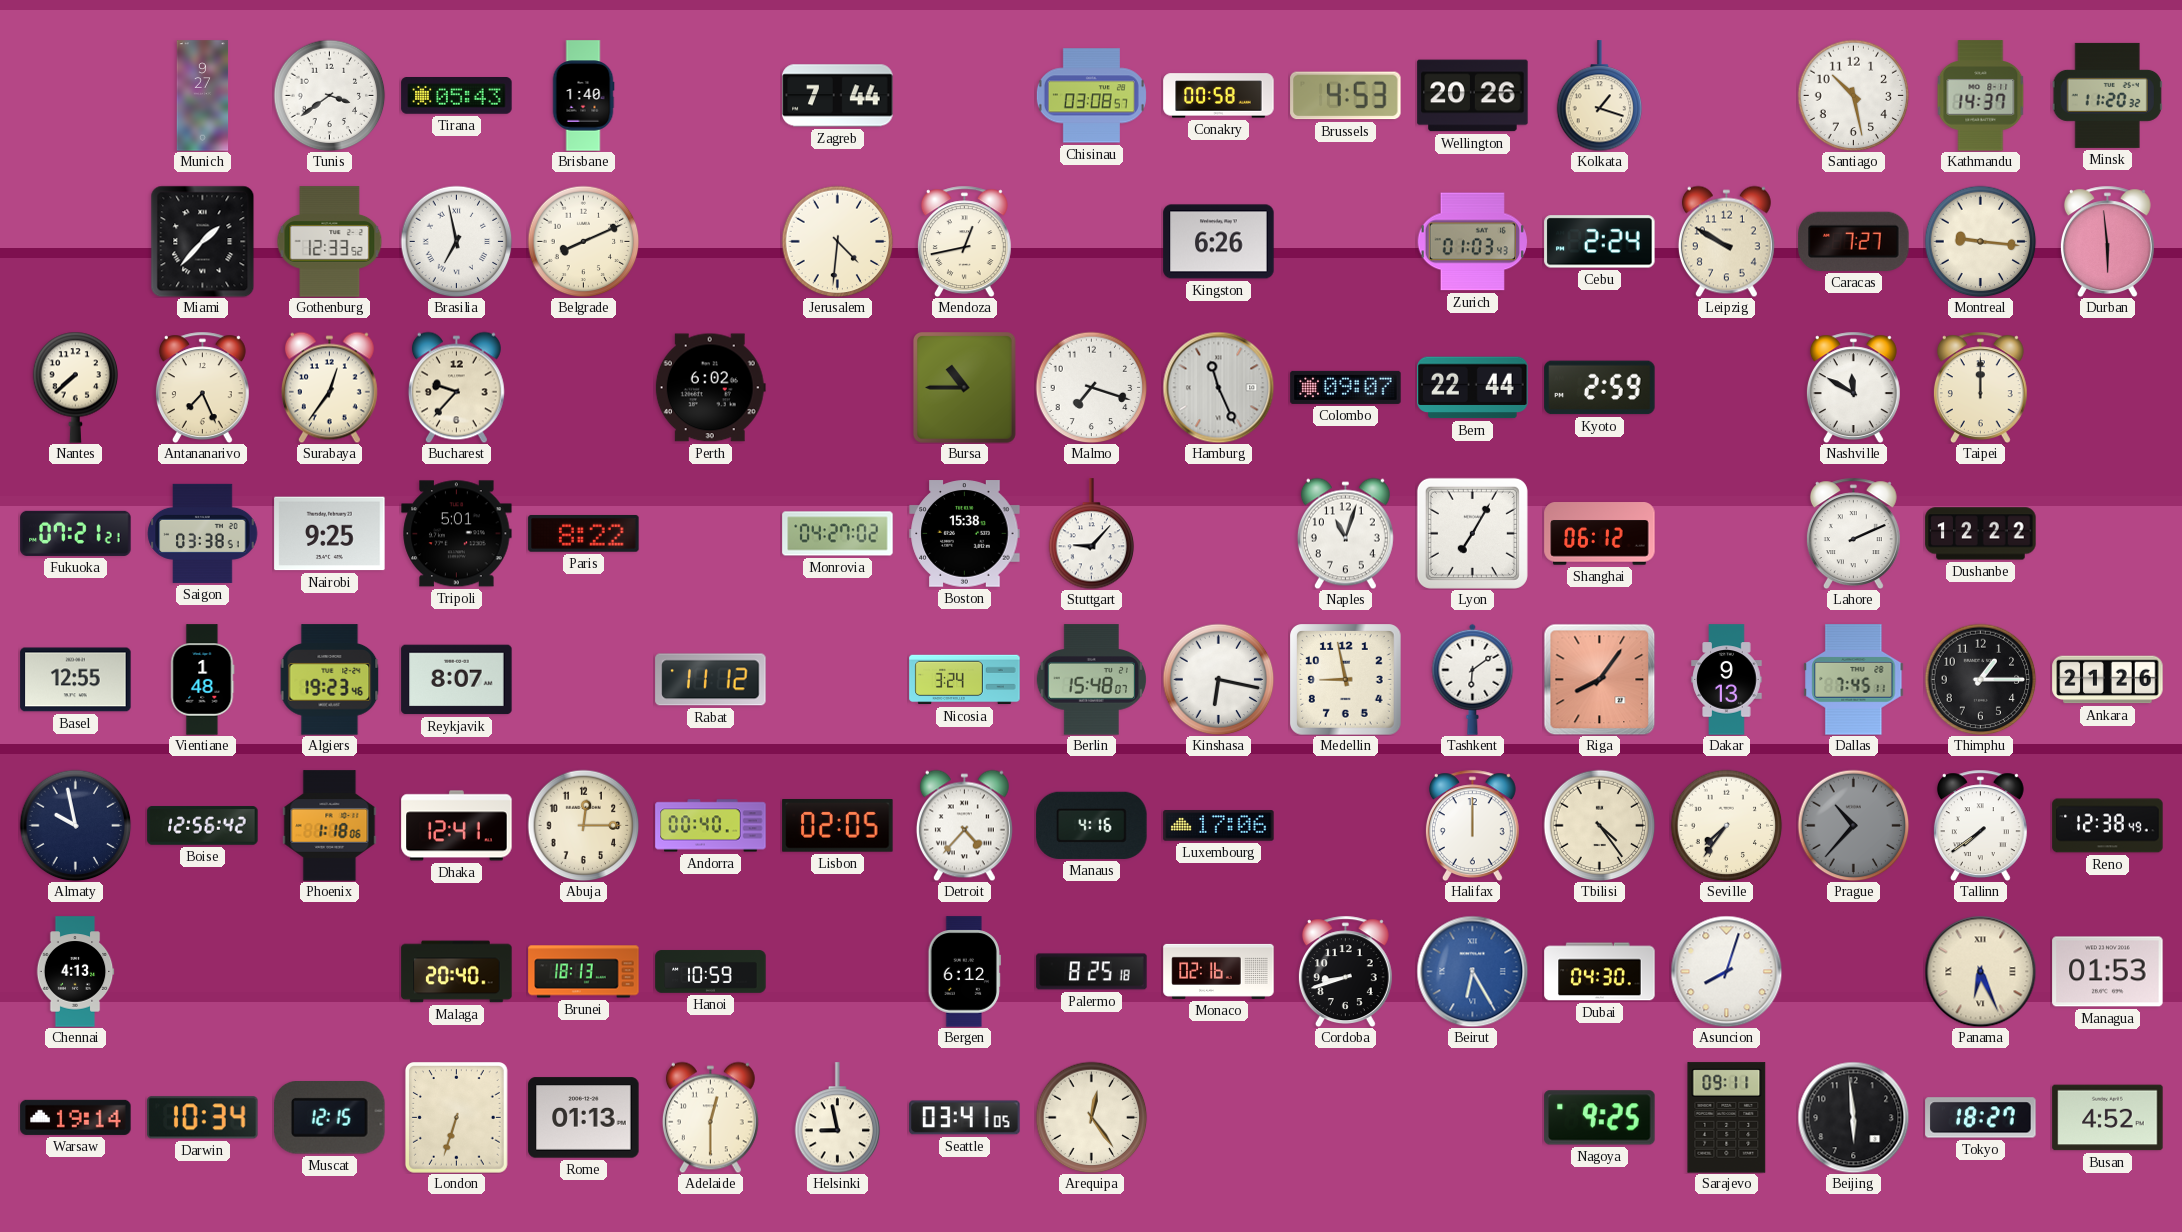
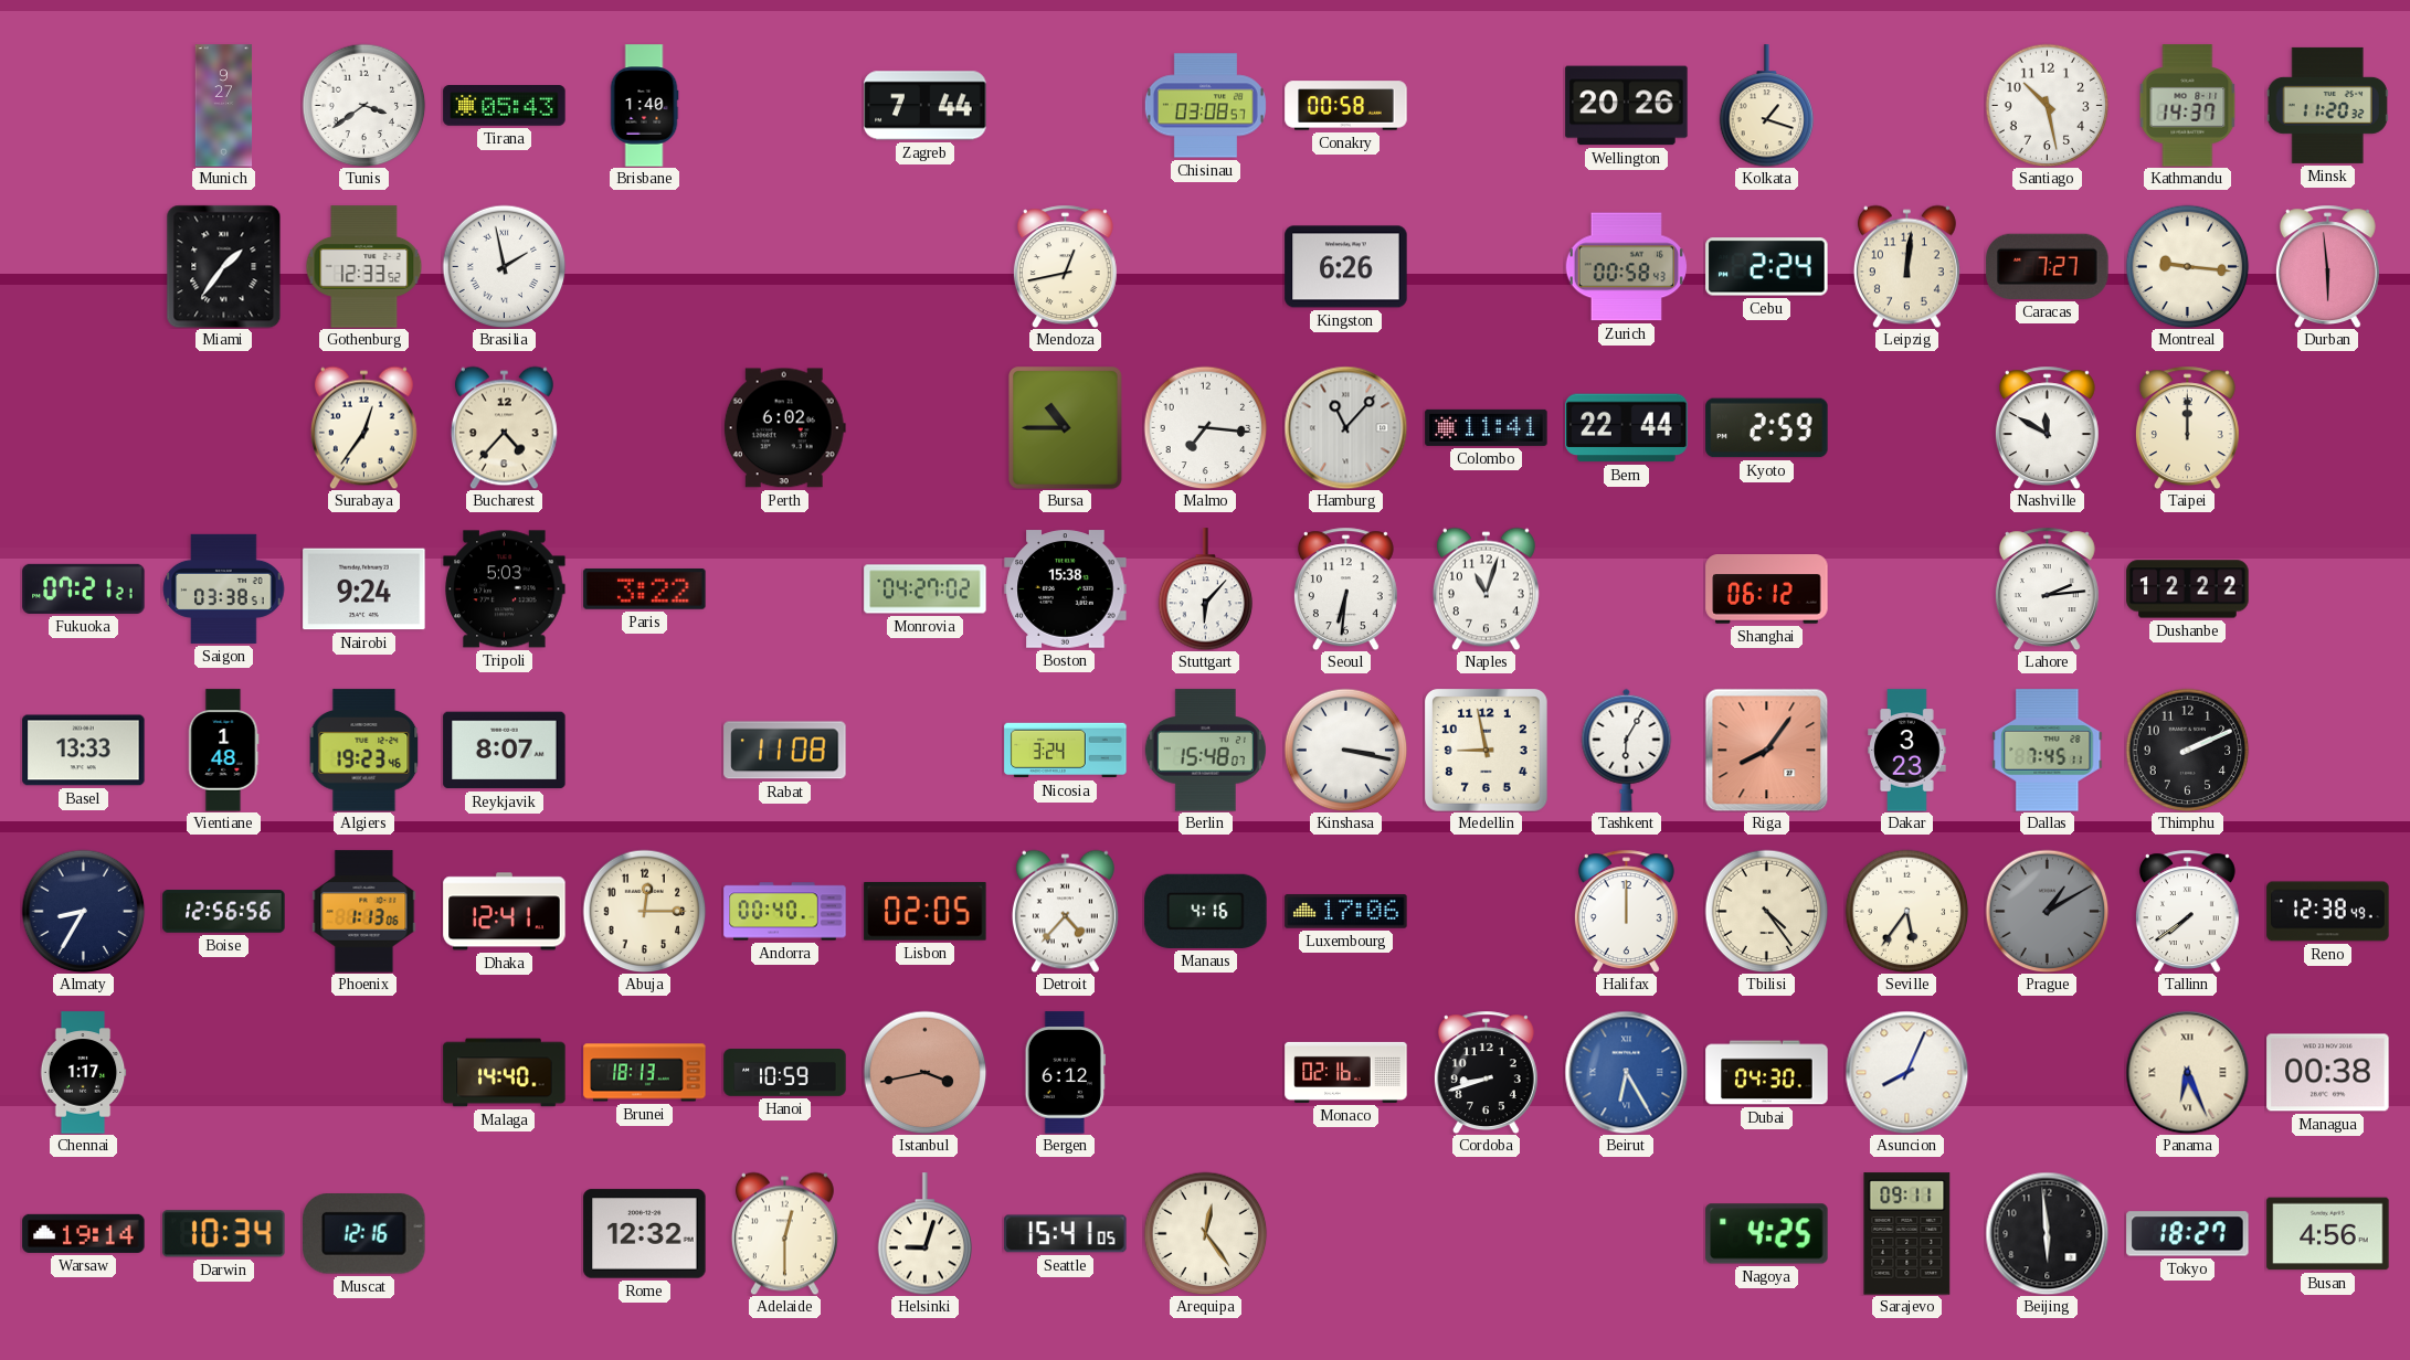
Brussels: 4:53 -> none (1346, 96)
Miami: 1:37 -> 1:36 (224, 266)
Brasilia: 6:58 -> 1:58 (504, 266)
Belgrade: 8:11 -> none (583, 241)
Jerusalem: 4:31 -> none (837, 241)
Zurich: 01:03 -> 00:58 (1626, 267)
Leipzig: 9:50 -> 12:01 (1906, 266)
Nantes: 7:38 -> none (76, 387)
Antananarivo: 7:26 -> none (202, 387)
Bucharest: 9:37 -> 4:37 (504, 427)
Malmo: 7:18 -> 7:16 (1205, 427)
Hamburg: 11:26 -> 11:07 (1345, 427)
Colombo: 09:07 -> 11:41 (1487, 427)
Nairobi: 9:25 -> 9:24 (364, 589)
Tripoli: 5:01 -> 5:03 (505, 589)
Paris: 8:22 -> 3:22 (645, 589)
Stuttgart: 9:07 -> 6:07 (1206, 589)
Seoul: none -> 6:31 (1345, 588)
Lyon: 7:05 -> none (1472, 533)
Lahore: 2:11 -> 2:14 (2047, 588)
Basel: 12:55 -> 13:33 (84, 751)
Rabat: 11:12 -> 11:08 (785, 751)
Kinshasa: 6:17 -> 3:17 (1345, 750)
Tashkent: 6:09 -> 6:05 (1627, 750)
Dakar: 9:13 -> 3:23 (1907, 751)
Thimphu: 1:15 -> 2:11 (2187, 750)
Ankara: 21:26 -> none (2108, 680)
Almaty: 9:58 -> 8:35 (83, 911)
Boise: 12:56:42 -> 12:56:56 (224, 912)
Phoenix: 1:18 -> 1:13 (364, 912)
Seville: 7:36 -> 5:36 (1906, 911)
Prague: 10:37 -> 1:10 (2047, 911)
Chennai: 4:13 -> 1:17 (83, 1073)
Malaga: 20:40 -> 14:40 (505, 1073)
Istanbul: none -> 3:43 (924, 1072)
Palermo: 8:25 -> none (1092, 972)
Asuncion: 8:03 -> 8:04 (1906, 1072)
Managua: 01:53 -> 00:38 (2328, 1073)
Muscat: 12:15 -> 12:16 (364, 1234)
London: 6:33 -> none (456, 1118)
Rome: 01:13 -> 12:32 (645, 1234)
Helsinki: 8:58 -> 9:03 (926, 1234)
Seattle: 03:41 -> 15:41 (1066, 1234)
Nagoya: 9:25 -> 4:25 (1767, 1234)
Busan: 4:52 -> 4:56 (2328, 1234)
